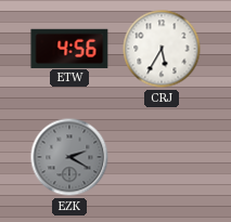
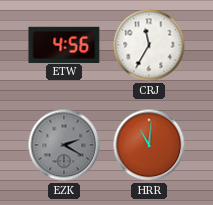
CRJ: 5:35 -> 11:35 (149, 45)
HRR: none -> 11:01 (149, 145)
